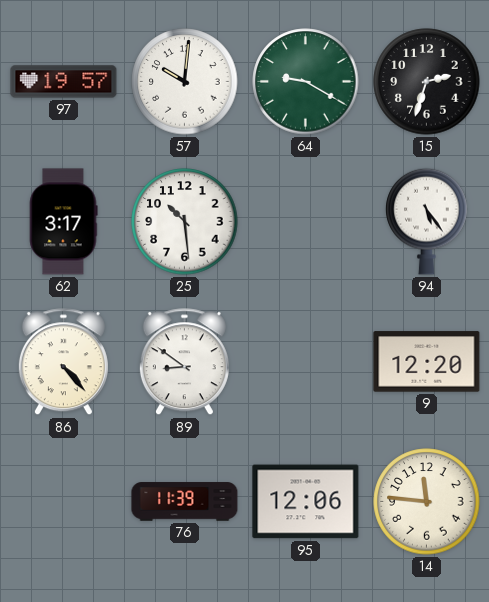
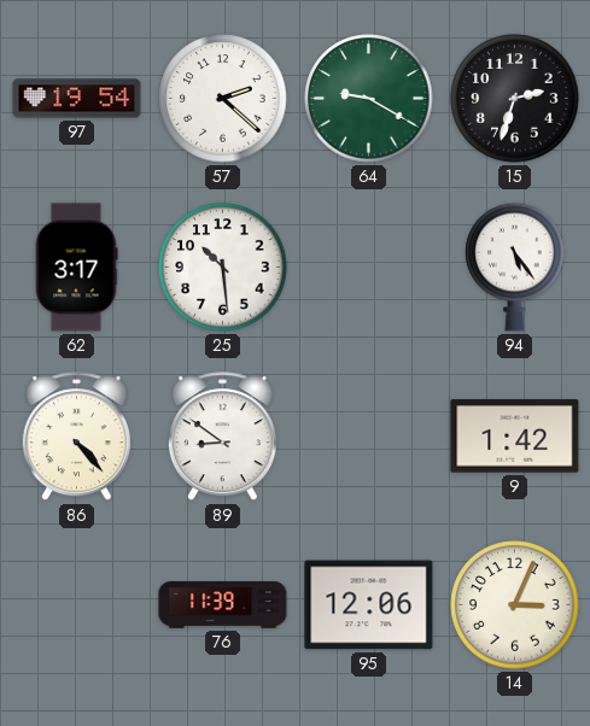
97: 19:57 -> 19:54 (77, 99)
57: 10:01 -> 2:22 (223, 99)
9: 12:20 -> 1:42 (515, 437)
14: 11:46 -> 3:04 (515, 605)
